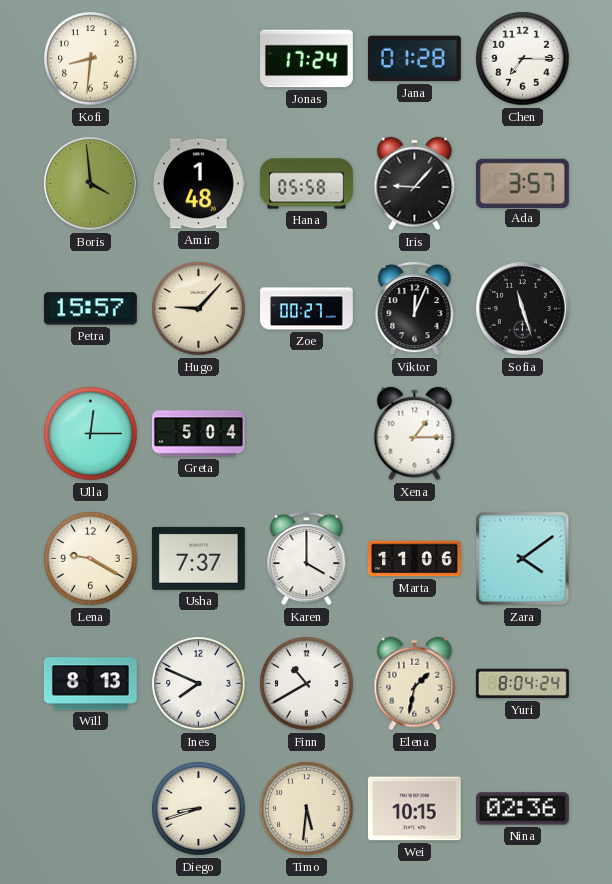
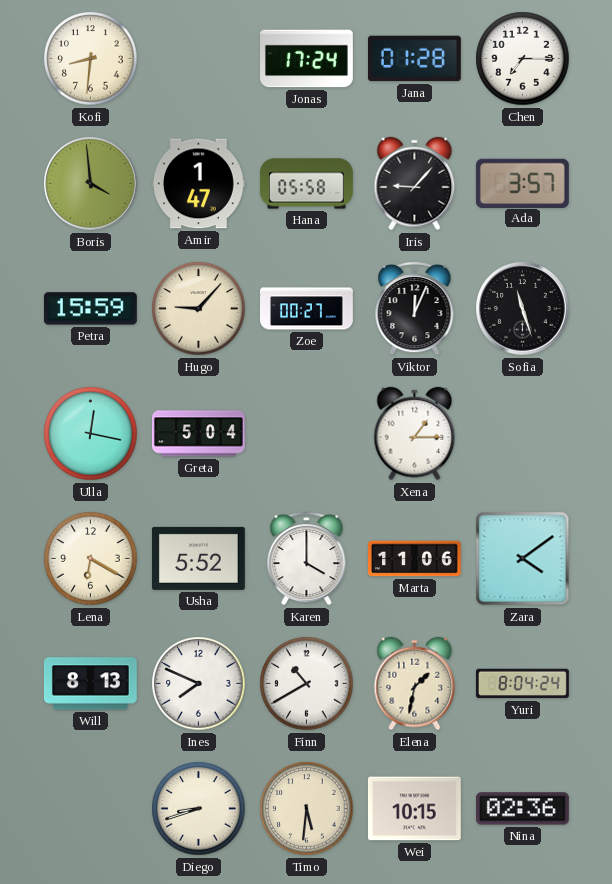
Amir: 1:48 -> 1:47 (198, 184)
Petra: 15:57 -> 15:59 (90, 309)
Ulla: 12:15 -> 12:17 (91, 434)
Lena: 9:20 -> 6:20 (91, 559)
Usha: 7:37 -> 5:52 (198, 558)
